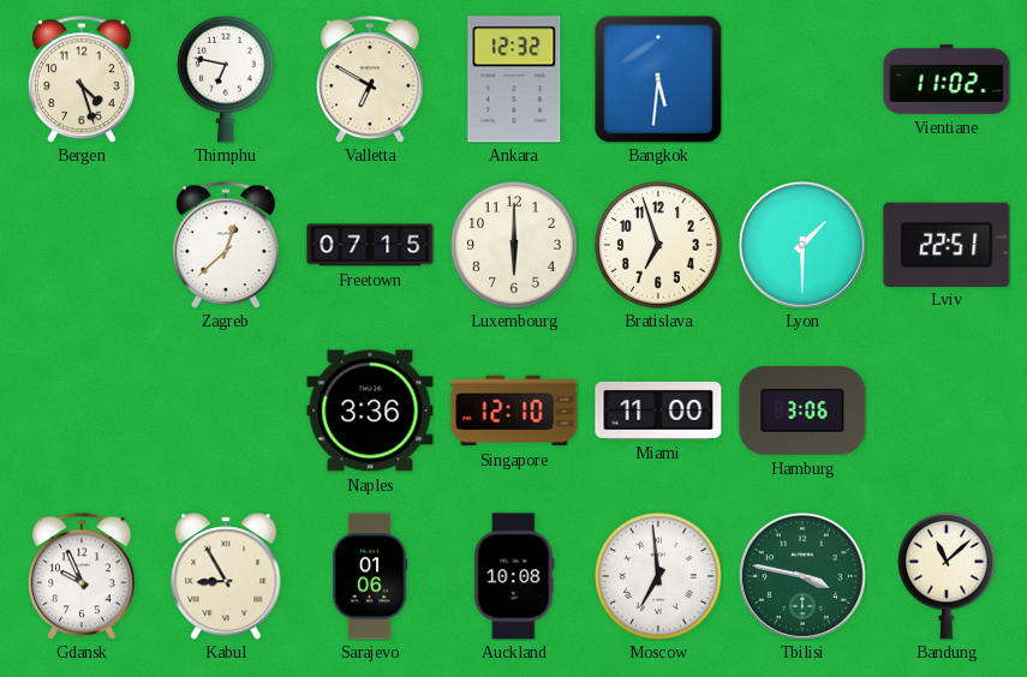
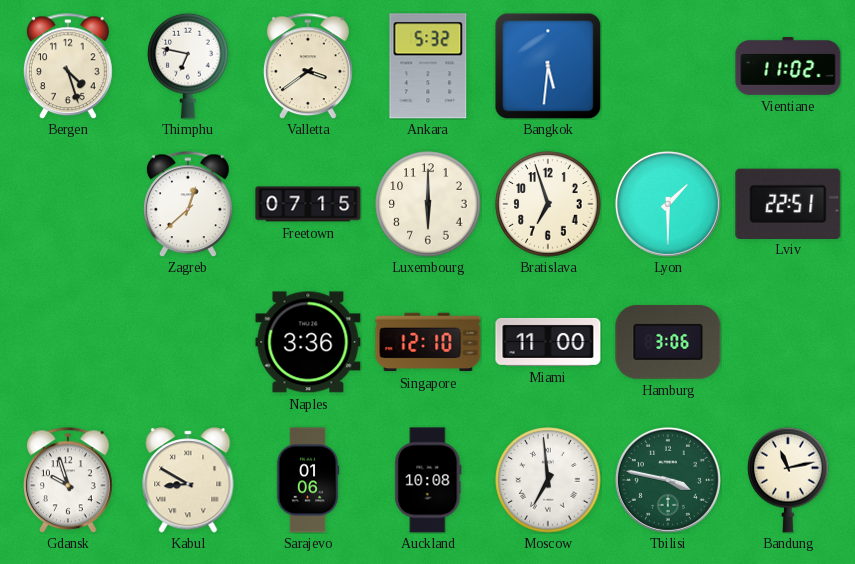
Valletta: 6:50 -> 3:39 (308, 66)
Ankara: 12:32 -> 5:32 (428, 66)
Gdansk: 9:56 -> 9:57 (68, 480)
Kabul: 8:55 -> 8:50 (188, 480)
Bandung: 11:08 -> 11:13 (788, 480)
